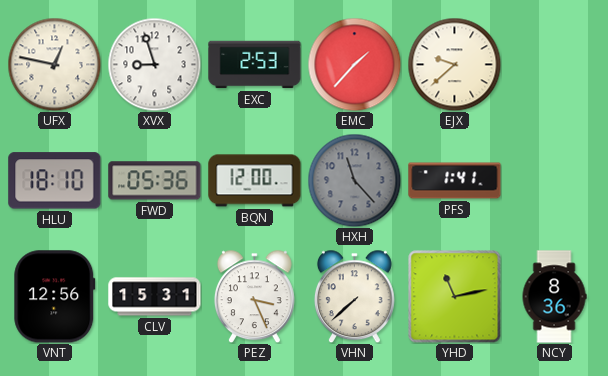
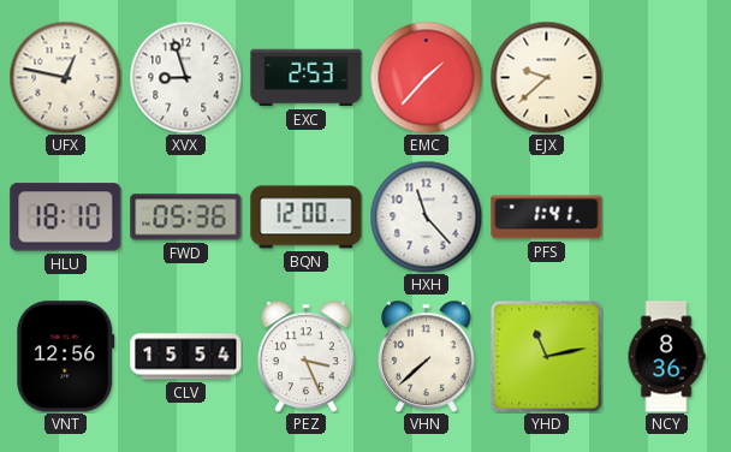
HXH dial: grey -> white (426, 216)
CLV: 15:31 -> 15:54 (186, 357)
